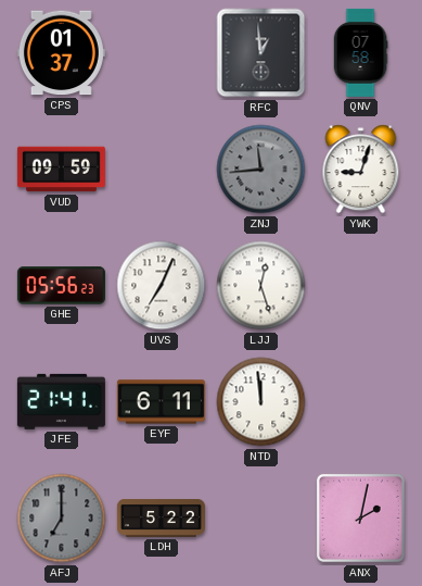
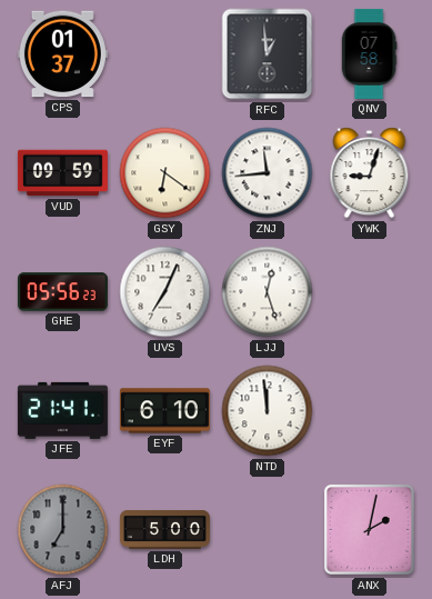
GSY: none -> 6:21 (165, 173)
ZNJ dial: grey -> white (268, 173)
EYF: 6:11 -> 6:10 (164, 411)
LDH: 5:22 -> 5:00 (164, 530)
